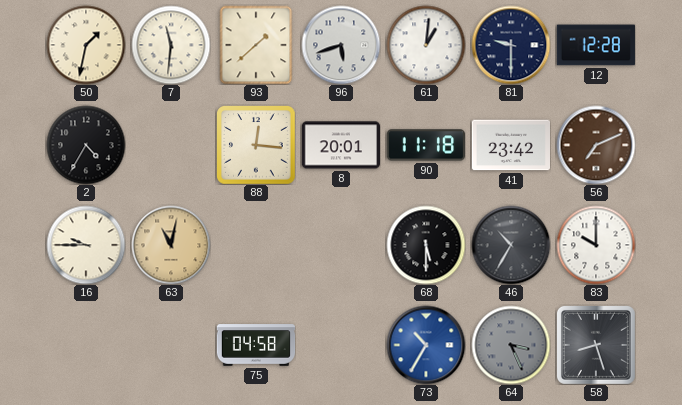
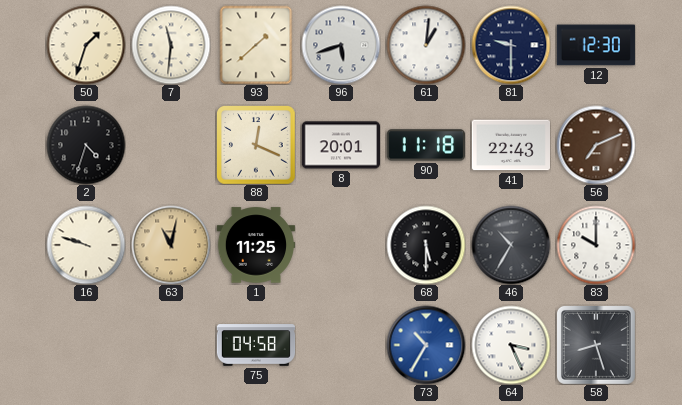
50: 1:32 -> 1:33 (86, 45)
12: 12:28 -> 12:30 (596, 45)
2: 4:35 -> 4:33 (86, 145)
88: 12:16 -> 12:19 (256, 145)
41: 23:42 -> 22:43 (510, 145)
16: 9:45 -> 9:48 (86, 245)
1: none -> 11:25 (255, 245)
64 dial: grey -> white (511, 345)
